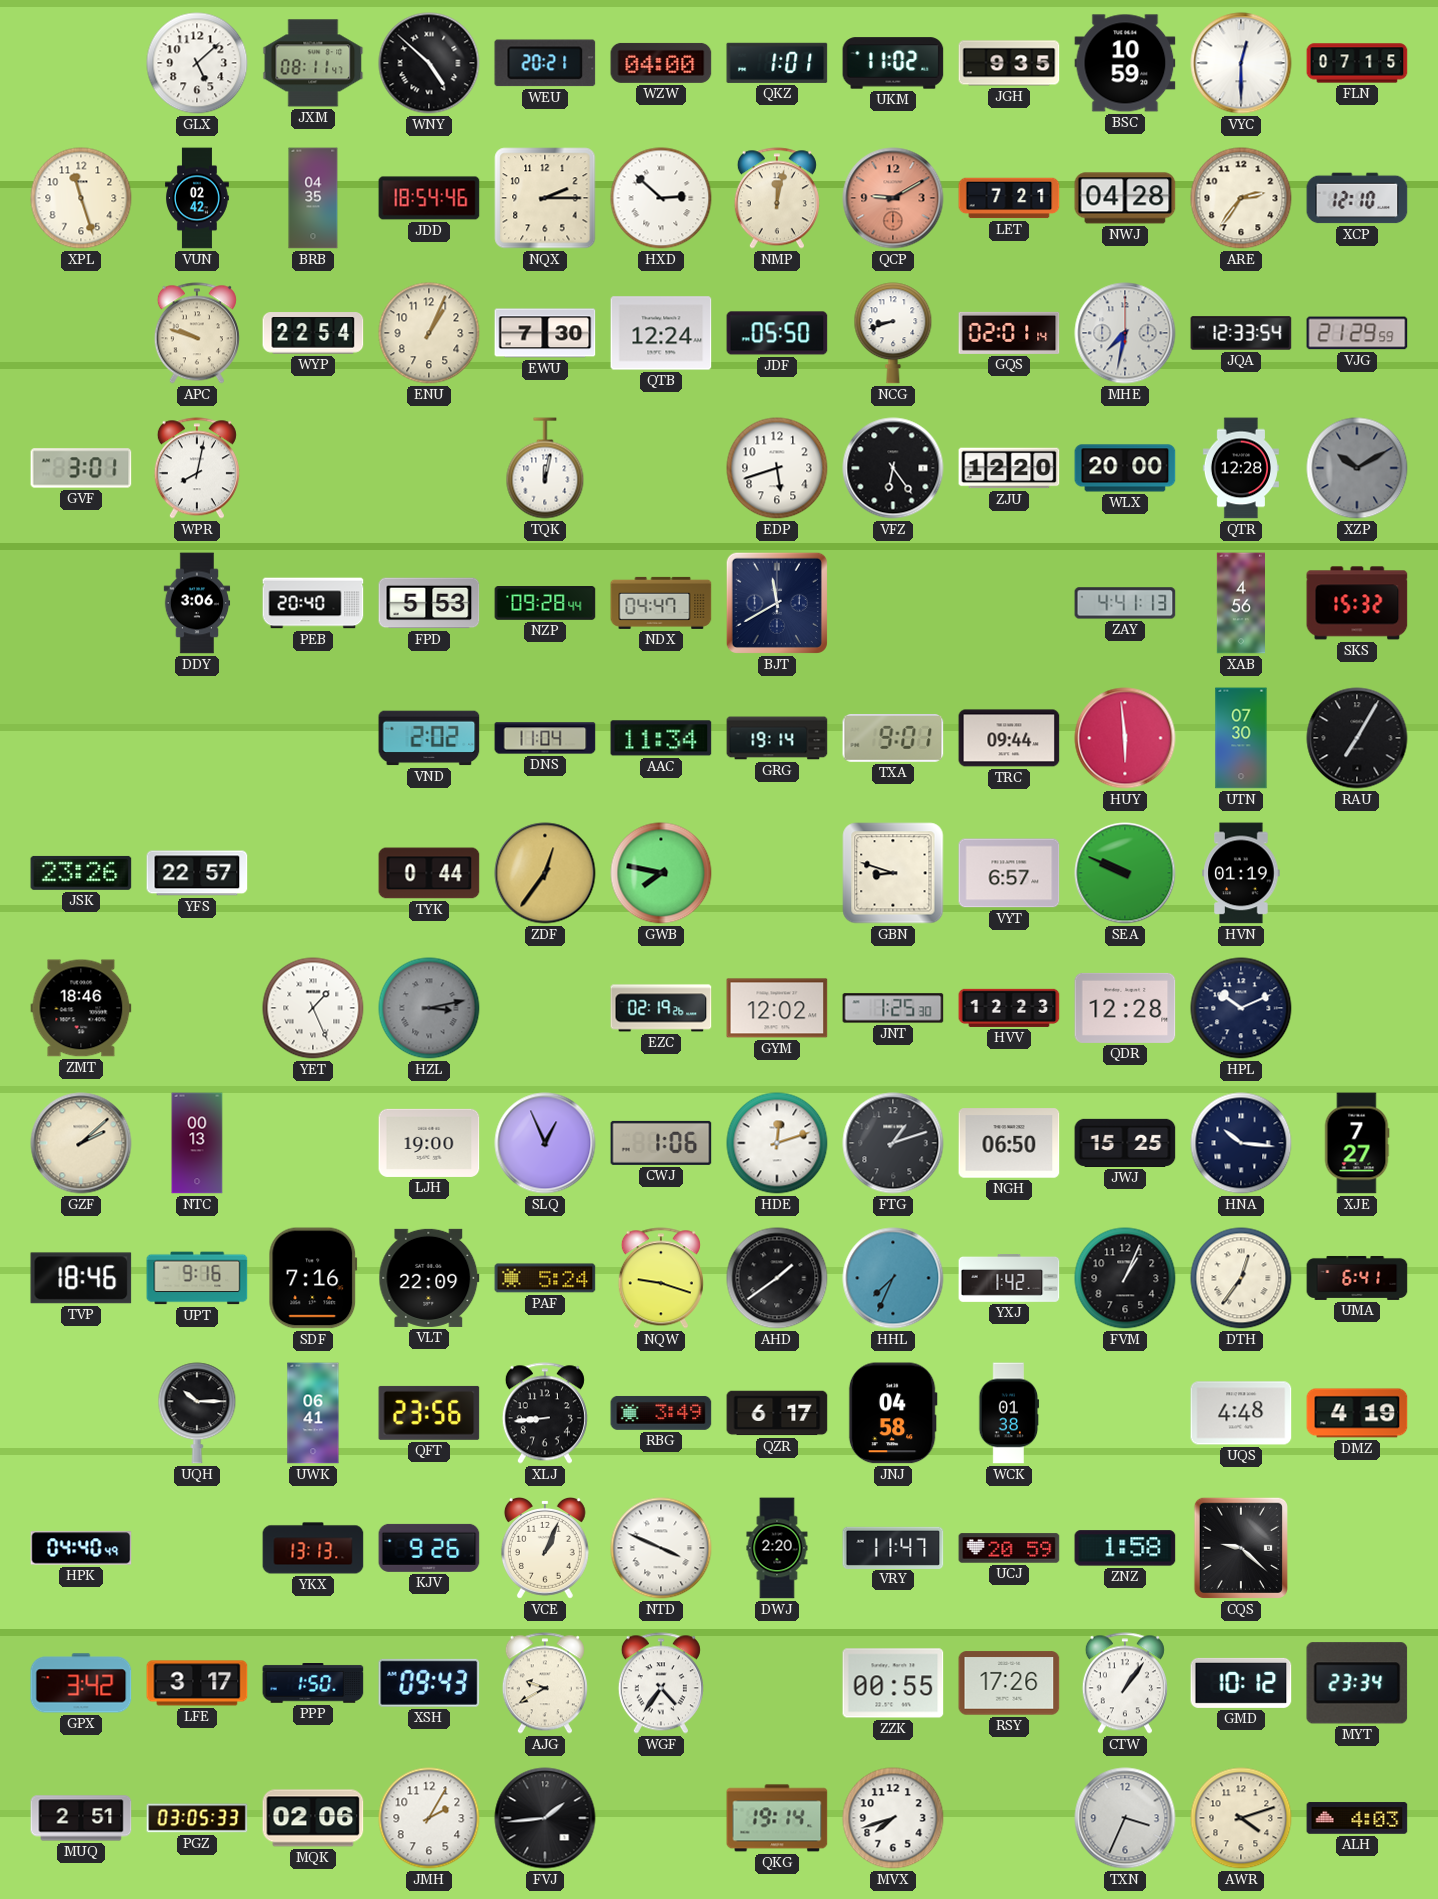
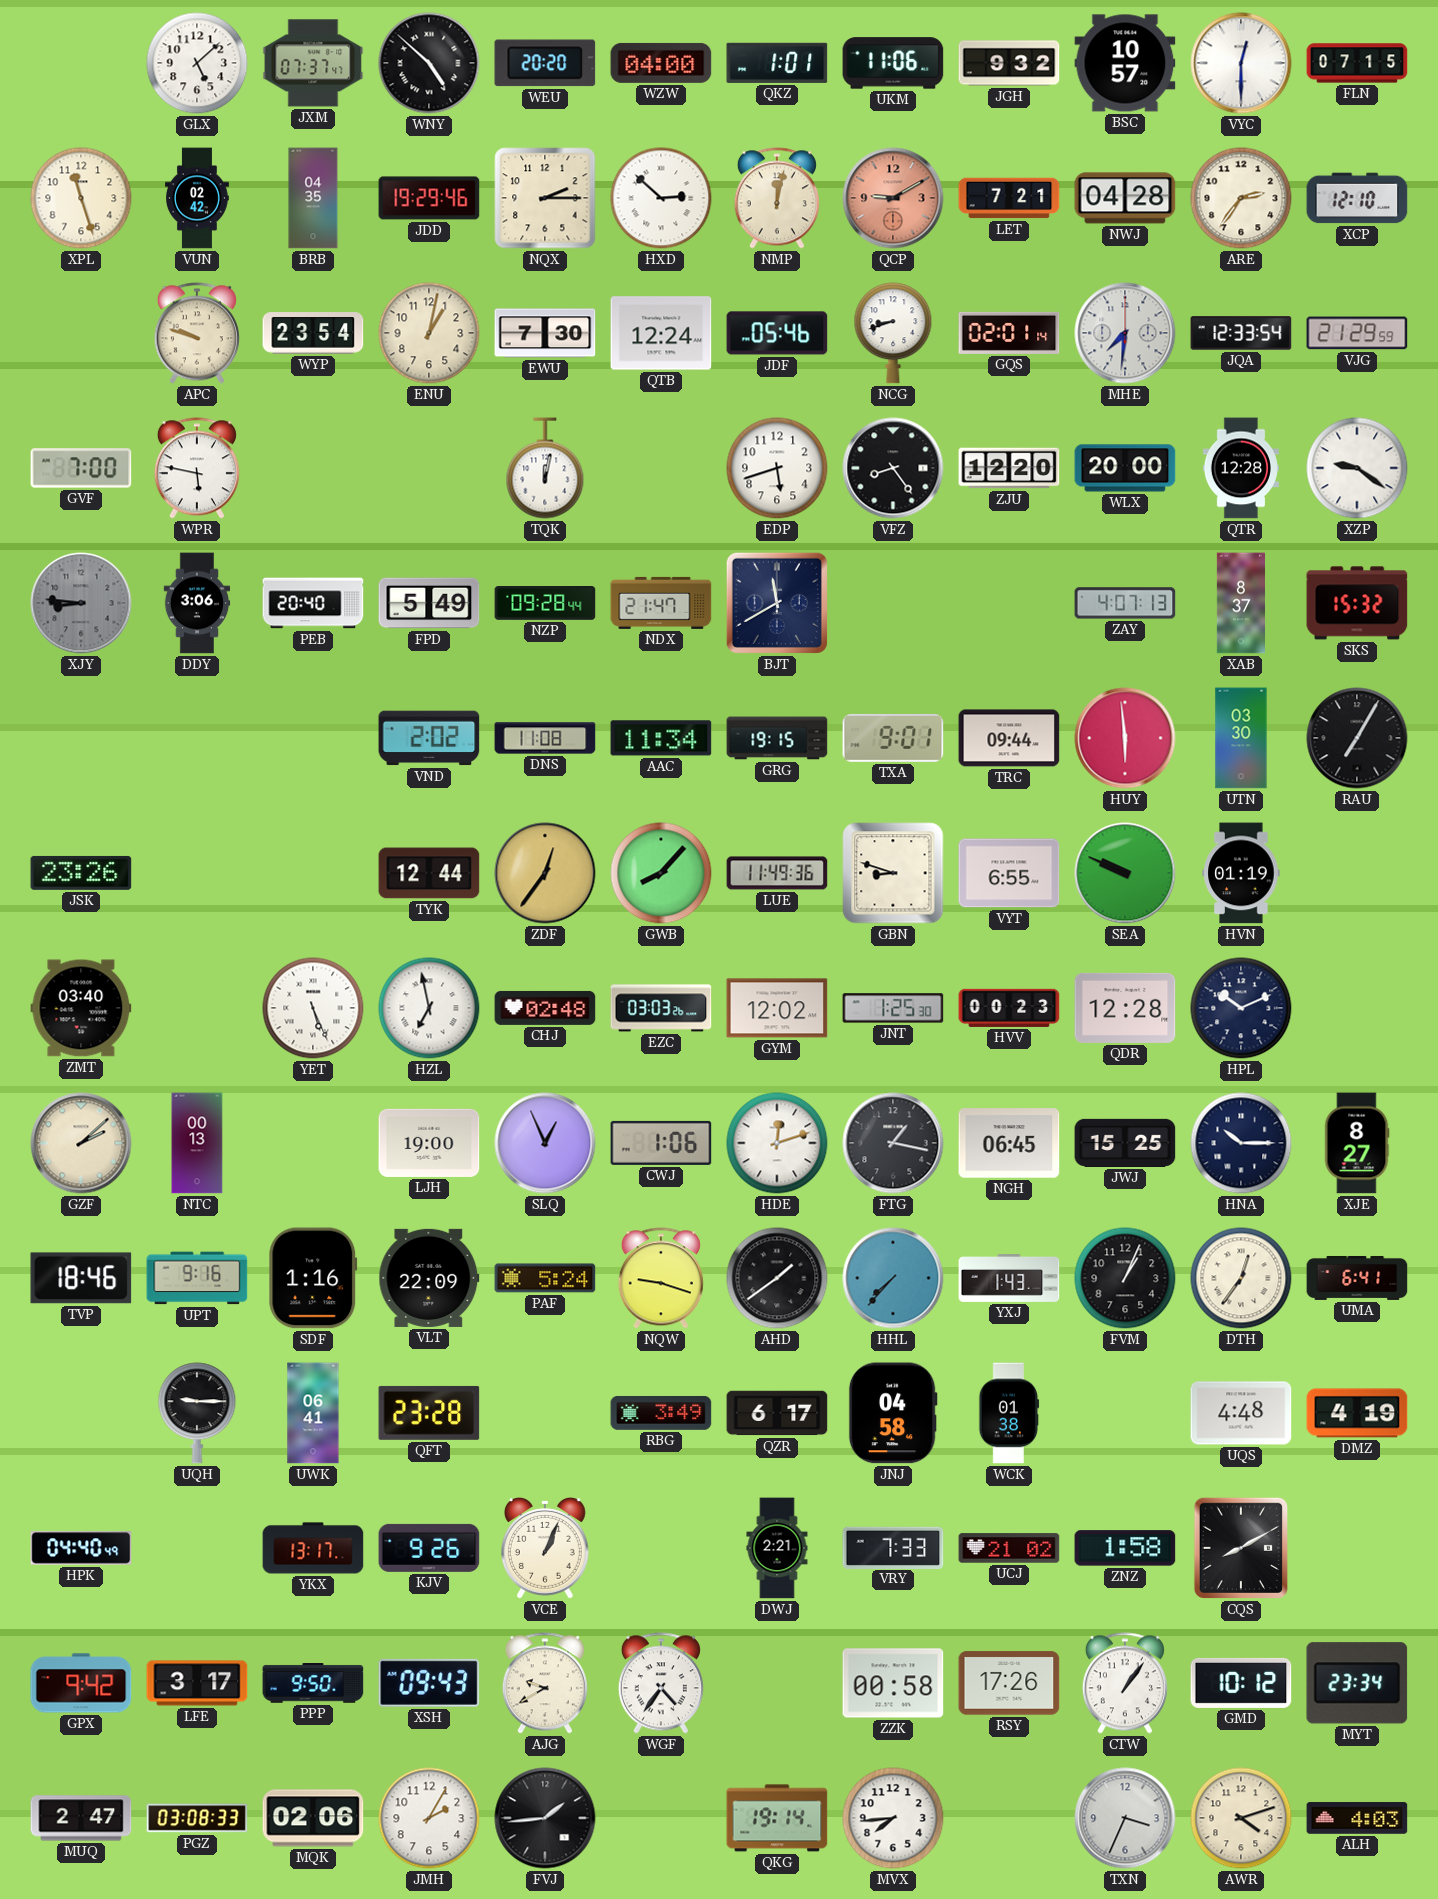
JXM: 08:11 -> 07:37 (313, 63)
WEU: 20:21 -> 20:20 (545, 63)
UKM: 11:02 -> 11:06 (893, 63)
JGH: 9:35 -> 9:32 (1009, 63)
BSC: 10:59 -> 10:57 (1125, 63)
JDD: 18:54 -> 19:29 (429, 198)
WYP: 22:54 -> 23:54 (313, 333)
ENU: 1:04 -> 1:02 (429, 333)
JDF: 05:50 -> 05:46 (777, 333)
MHE: 7:32 -> 7:31 (1125, 333)
GVF: 3:01 -> 7:00 (81, 468)
WPR: 8:02 -> 5:47 (197, 468)
VFZ: 6:24 -> 8:24 (893, 468)
XZP: 10:10 -> 9:21 (1357, 468)
XZP dial: grey -> white (1357, 468)
XJY: none -> 8:46 (81, 603)
FPD: 5:53 -> 5:49 (429, 603)
NDX: 04:47 -> 21:47 (661, 603)
ZAY: 4:41 -> 4:07 (1125, 603)
XAB: 4:56 -> 8:37 (1240, 603)
DNS: 11:04 -> 11:08 (545, 738)
GRG: 19:14 -> 19:15 (777, 738)
UTN: 07:30 -> 03:30 (1241, 738)
YFS: 22:57 -> none (197, 873)
TYK: 0:44 -> 12:44 (429, 873)
GWB: 7:47 -> 8:07 (661, 873)
LUE: none -> 11:49 (777, 873)
VYT: 6:57 -> 6:55 (1009, 873)
ZMT: 18:46 -> 03:40 (81, 1008)
YET: 1:26 -> 5:26 (313, 1008)
HZL: 3:13 -> 6:58 (429, 1008)
HZL dial: grey -> white (429, 1008)
CHJ: none -> 02:48 (545, 1008)
EZC: 02:19 -> 03:03 (661, 1008)
HVV: 12:23 -> 00:23 (1009, 1008)
FTG: 1:12 -> 1:17 (893, 1143)
NGH: 06:50 -> 06:45 (1009, 1143)
HNA: 10:16 -> 10:15 (1241, 1143)
XJE: 7:27 -> 8:27 (1357, 1143)
SDF: 7:16 -> 1:16 (313, 1278)
HHL: 7:34 -> 7:37 (893, 1278)
YXJ: 1:42 -> 1:43 (1009, 1279)
UQH: 10:15 -> 9:15 (197, 1413)
QFT: 23:56 -> 23:28 (429, 1413)
XLJ: 8:44 -> none (545, 1413)
YKX: 13:13 -> 13:17 (313, 1548)
NTD: 3:49 -> none (661, 1548)
DWJ: 2:20 -> 2:21 (777, 1548)
VRY: 11:47 -> 7:33 (893, 1547)
UCJ: 20:59 -> 21:02 (1009, 1548)
CQS: 9:22 -> 8:10 (1241, 1548)
GPX: 3:42 -> 9:42 (81, 1683)
PPP: 1:50 -> 9:50 (313, 1684)
ZZK: 00:55 -> 00:58 (893, 1683)
MUQ: 2:51 -> 2:47 (81, 1818)
PGZ: 03:05 -> 03:08 (197, 1818)
MVX: 7:42 -> 7:44 (893, 1818)
